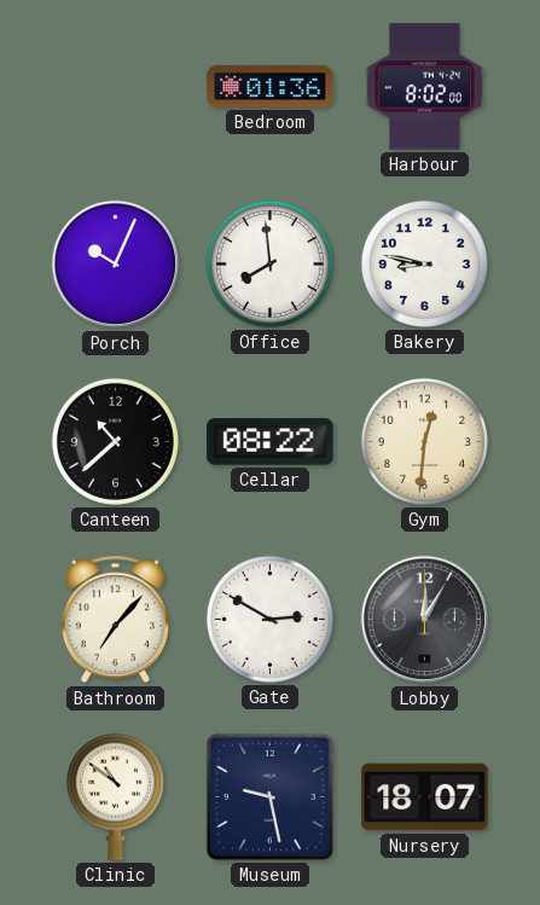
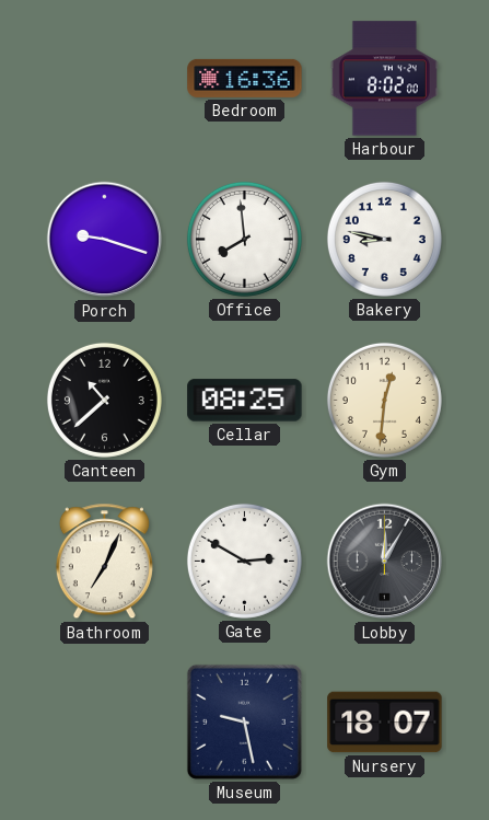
Bedroom: 01:36 -> 16:36 (245, 78)
Porch: 10:04 -> 9:18 (105, 240)
Cellar: 08:22 -> 08:25 (245, 401)
Bathroom: 7:07 -> 7:04 (104, 562)
Clinic: 10:51 -> none (115, 796)
